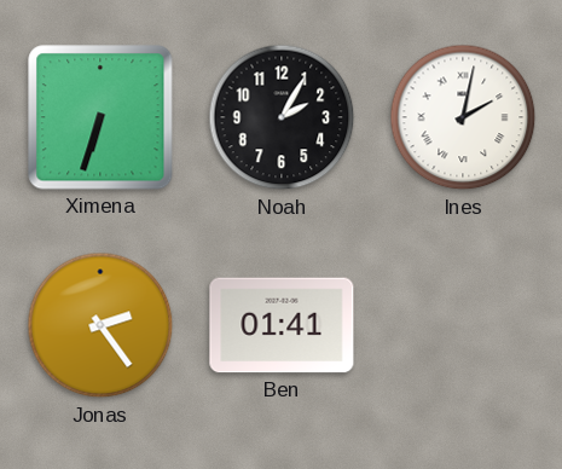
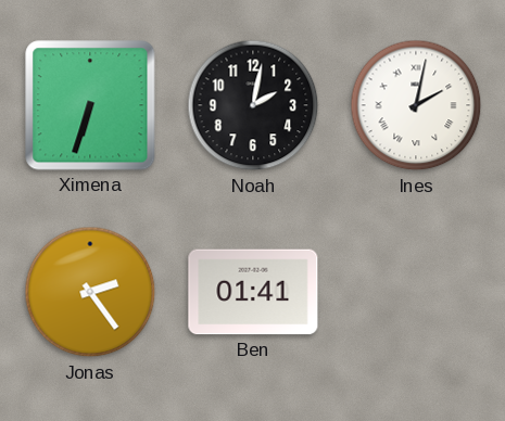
Noah: 2:05 -> 2:02 (253, 105)
